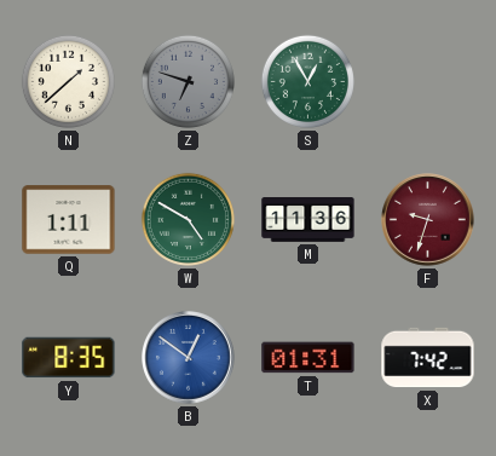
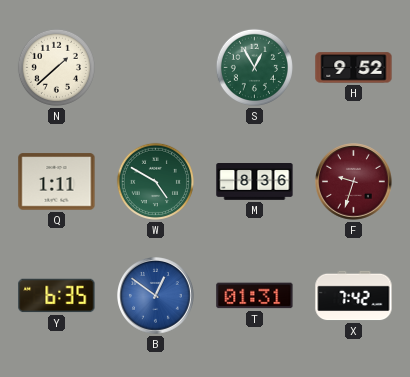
Z: 6:48 -> none (188, 81)
H: none -> 9:52 (354, 68)
M: 11:36 -> 8:36 (255, 182)
Y: 8:35 -> 6:35 (57, 296)
